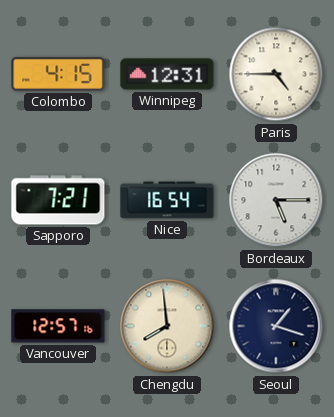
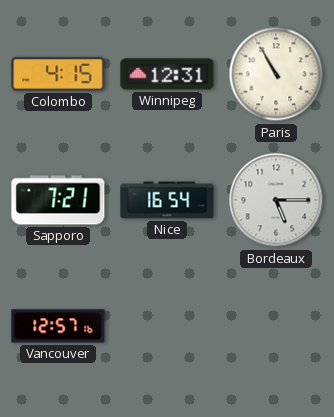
Paris: 4:45 -> 10:55 (276, 74)
Chengdu: 7:59 -> none (167, 326)
Seoul: 1:18 -> none (276, 326)
